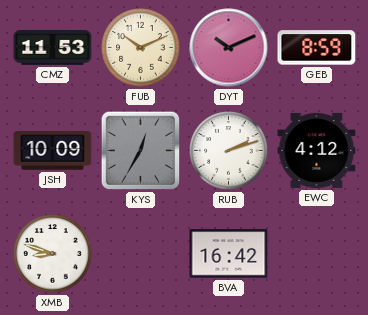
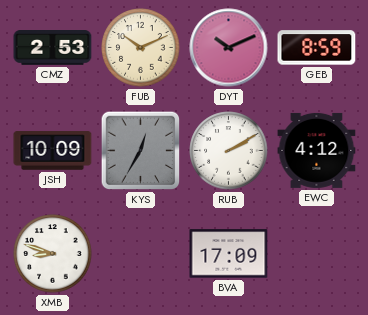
CMZ: 11:53 -> 2:53 (53, 48)
RUB: 2:12 -> 2:10 (229, 151)
BVA: 16:42 -> 17:09 (229, 254)
